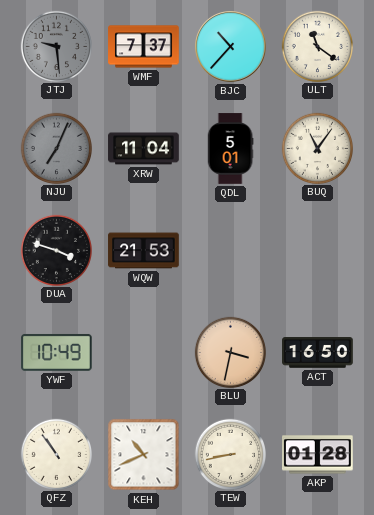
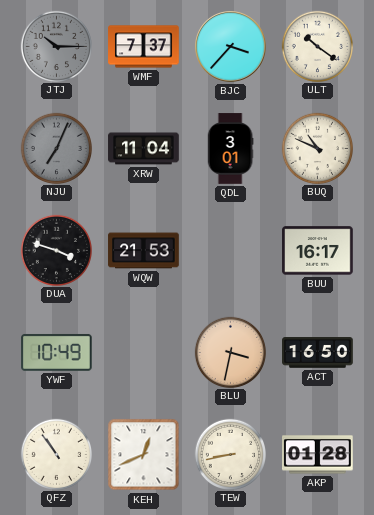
JTJ: 9:29 -> 10:15 (56, 46)
BJC: 10:37 -> 3:37 (231, 47)
ULT: 11:21 -> 10:21 (317, 46)
QDL: 5:01 -> 3:01 (230, 149)
BUQ: 11:06 -> 10:49 (317, 148)
BUU: none -> 16:17 (318, 251)
KEH: 10:41 -> 12:41 (144, 455)
